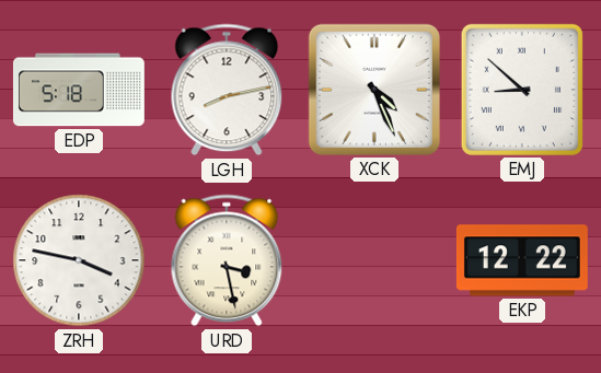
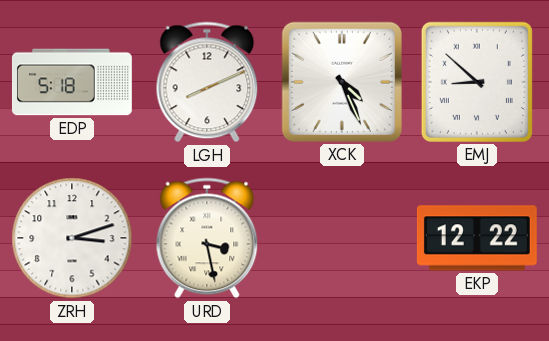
LGH: 8:13 -> 8:11 (207, 82)
ZRH: 3:47 -> 3:12 (72, 238)
